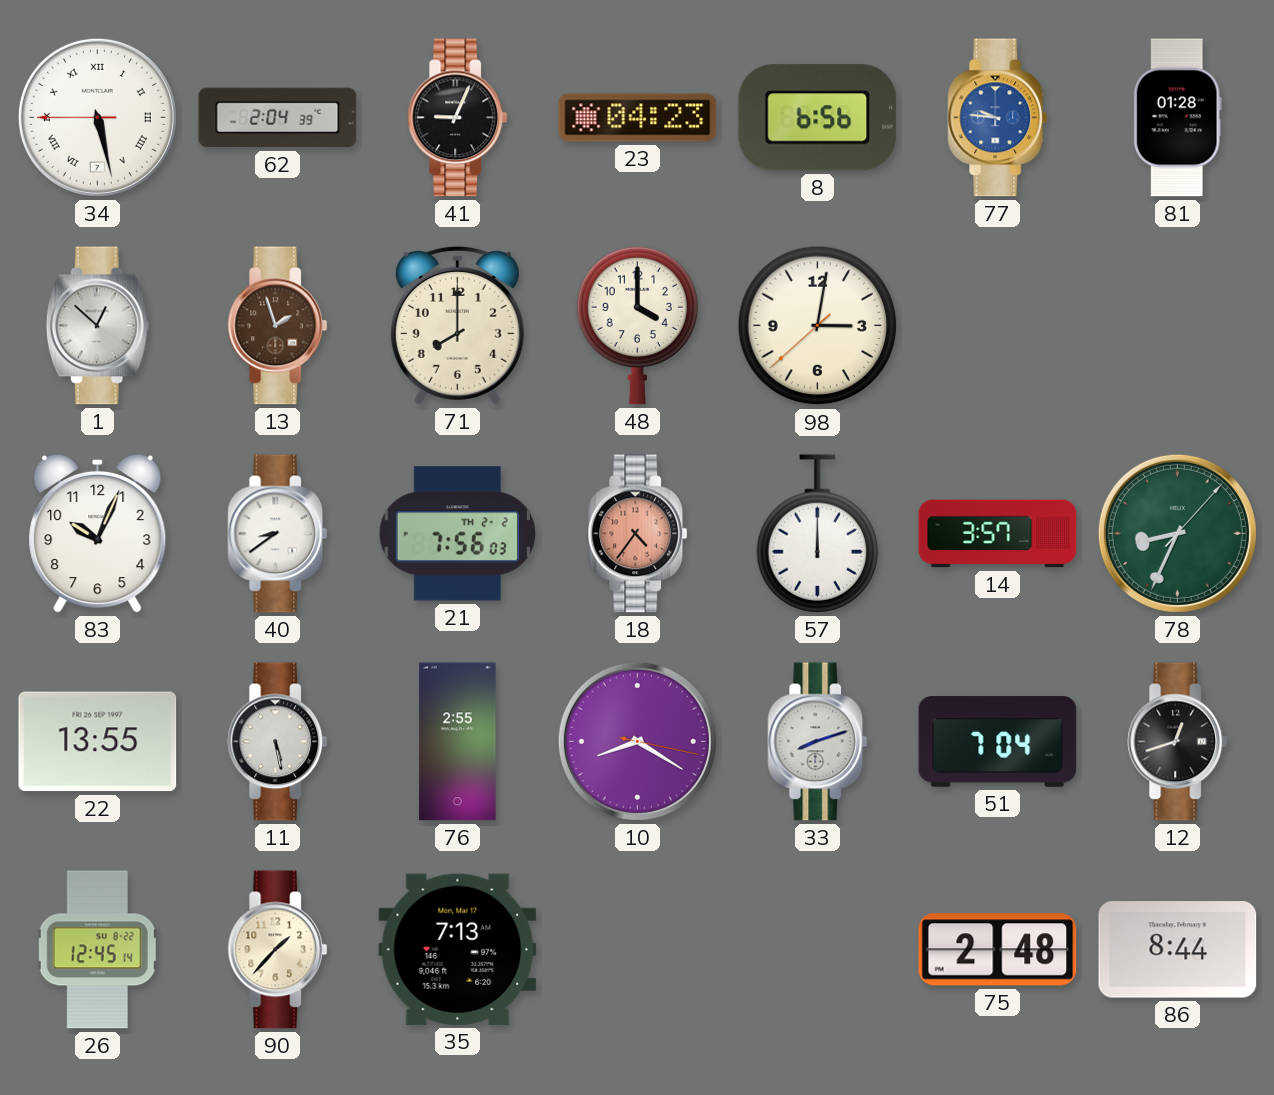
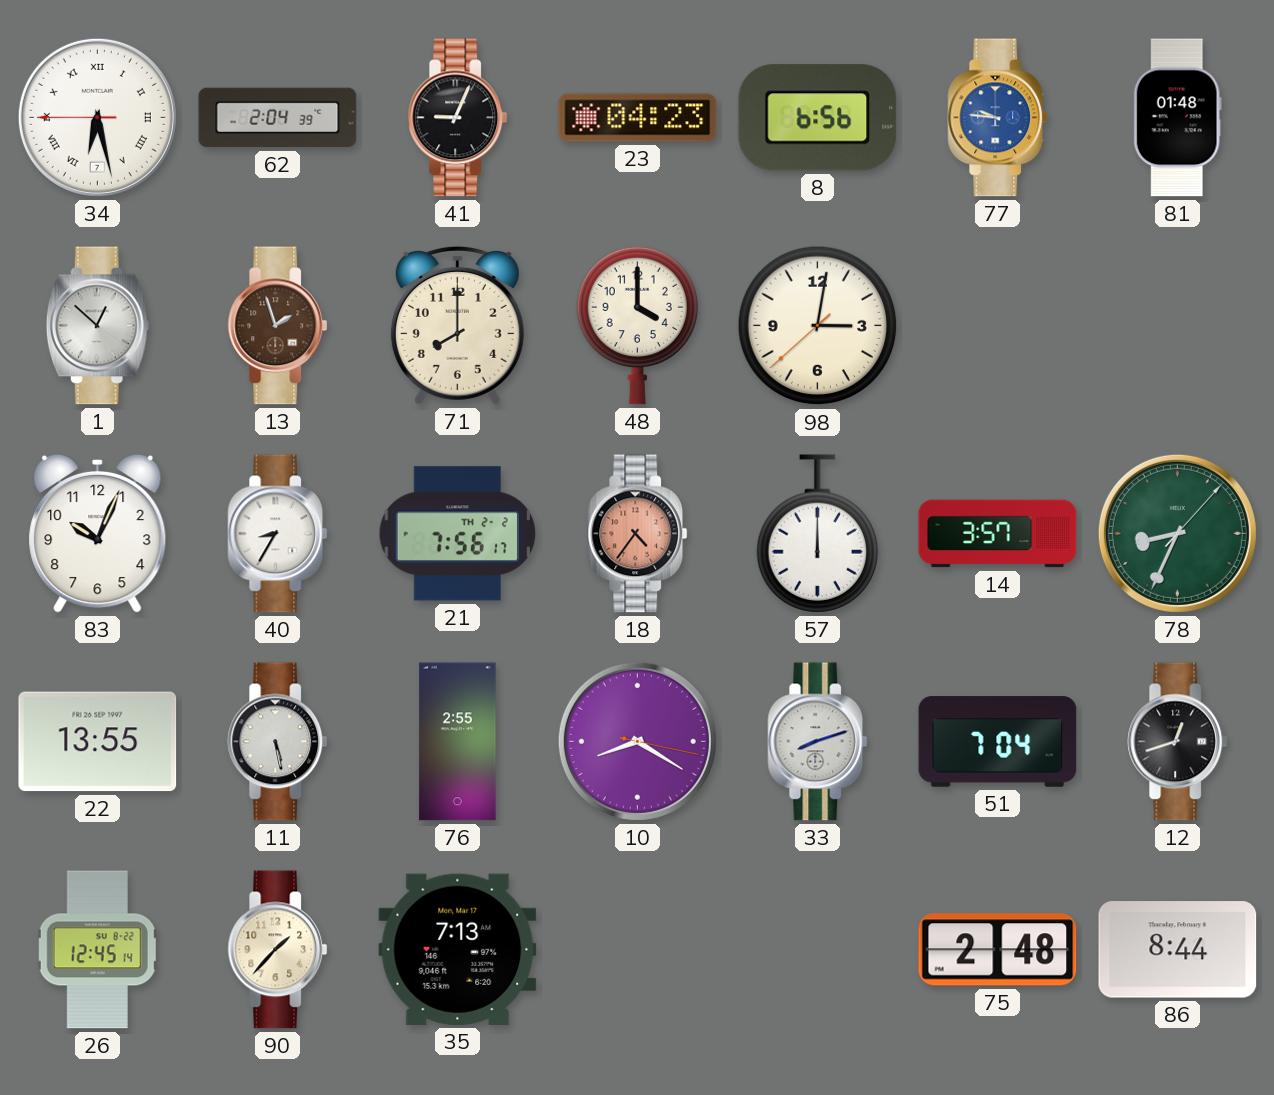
34: 5:27 -> 6:27 (97, 117)
81: 01:28 -> 01:48 (1177, 118)
40: 8:39 -> 8:35 (278, 534)
21: 7:56:03 -> 7:56:17 (457, 534)
